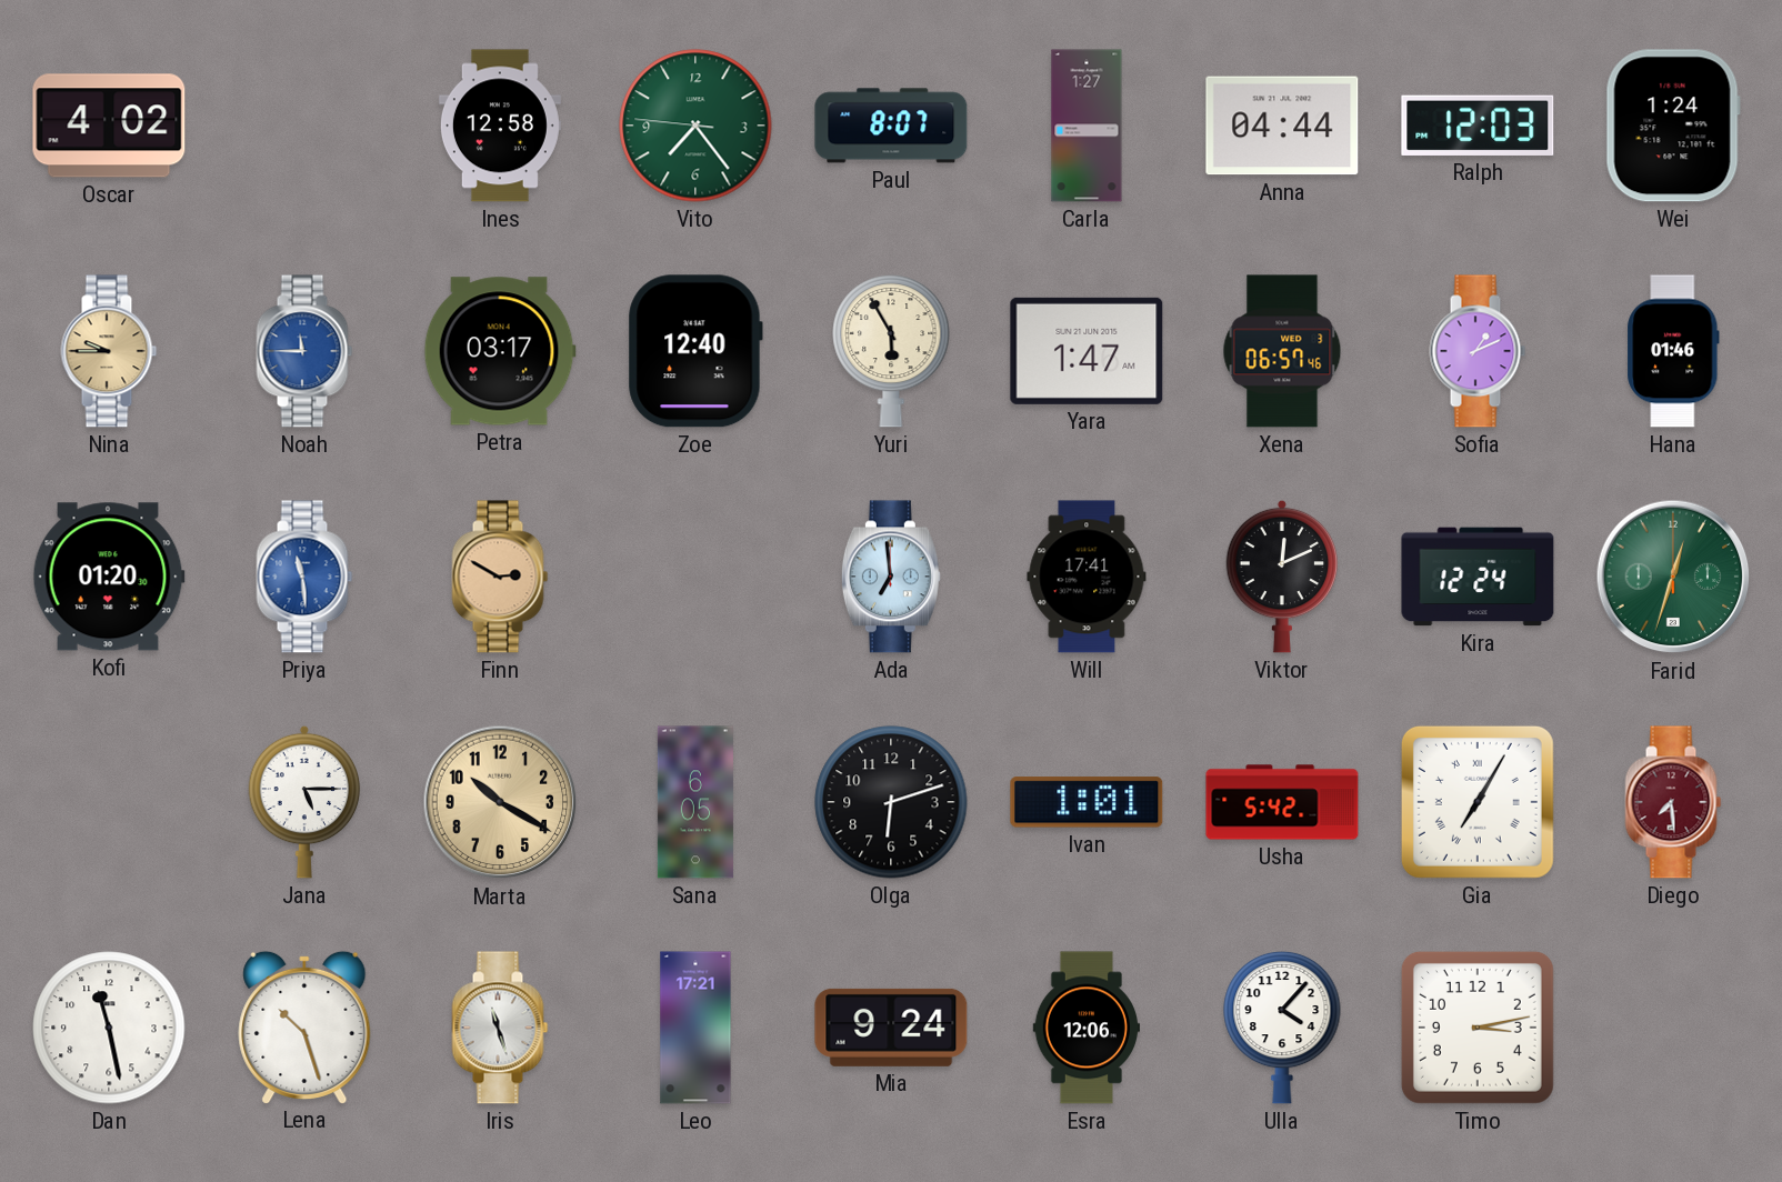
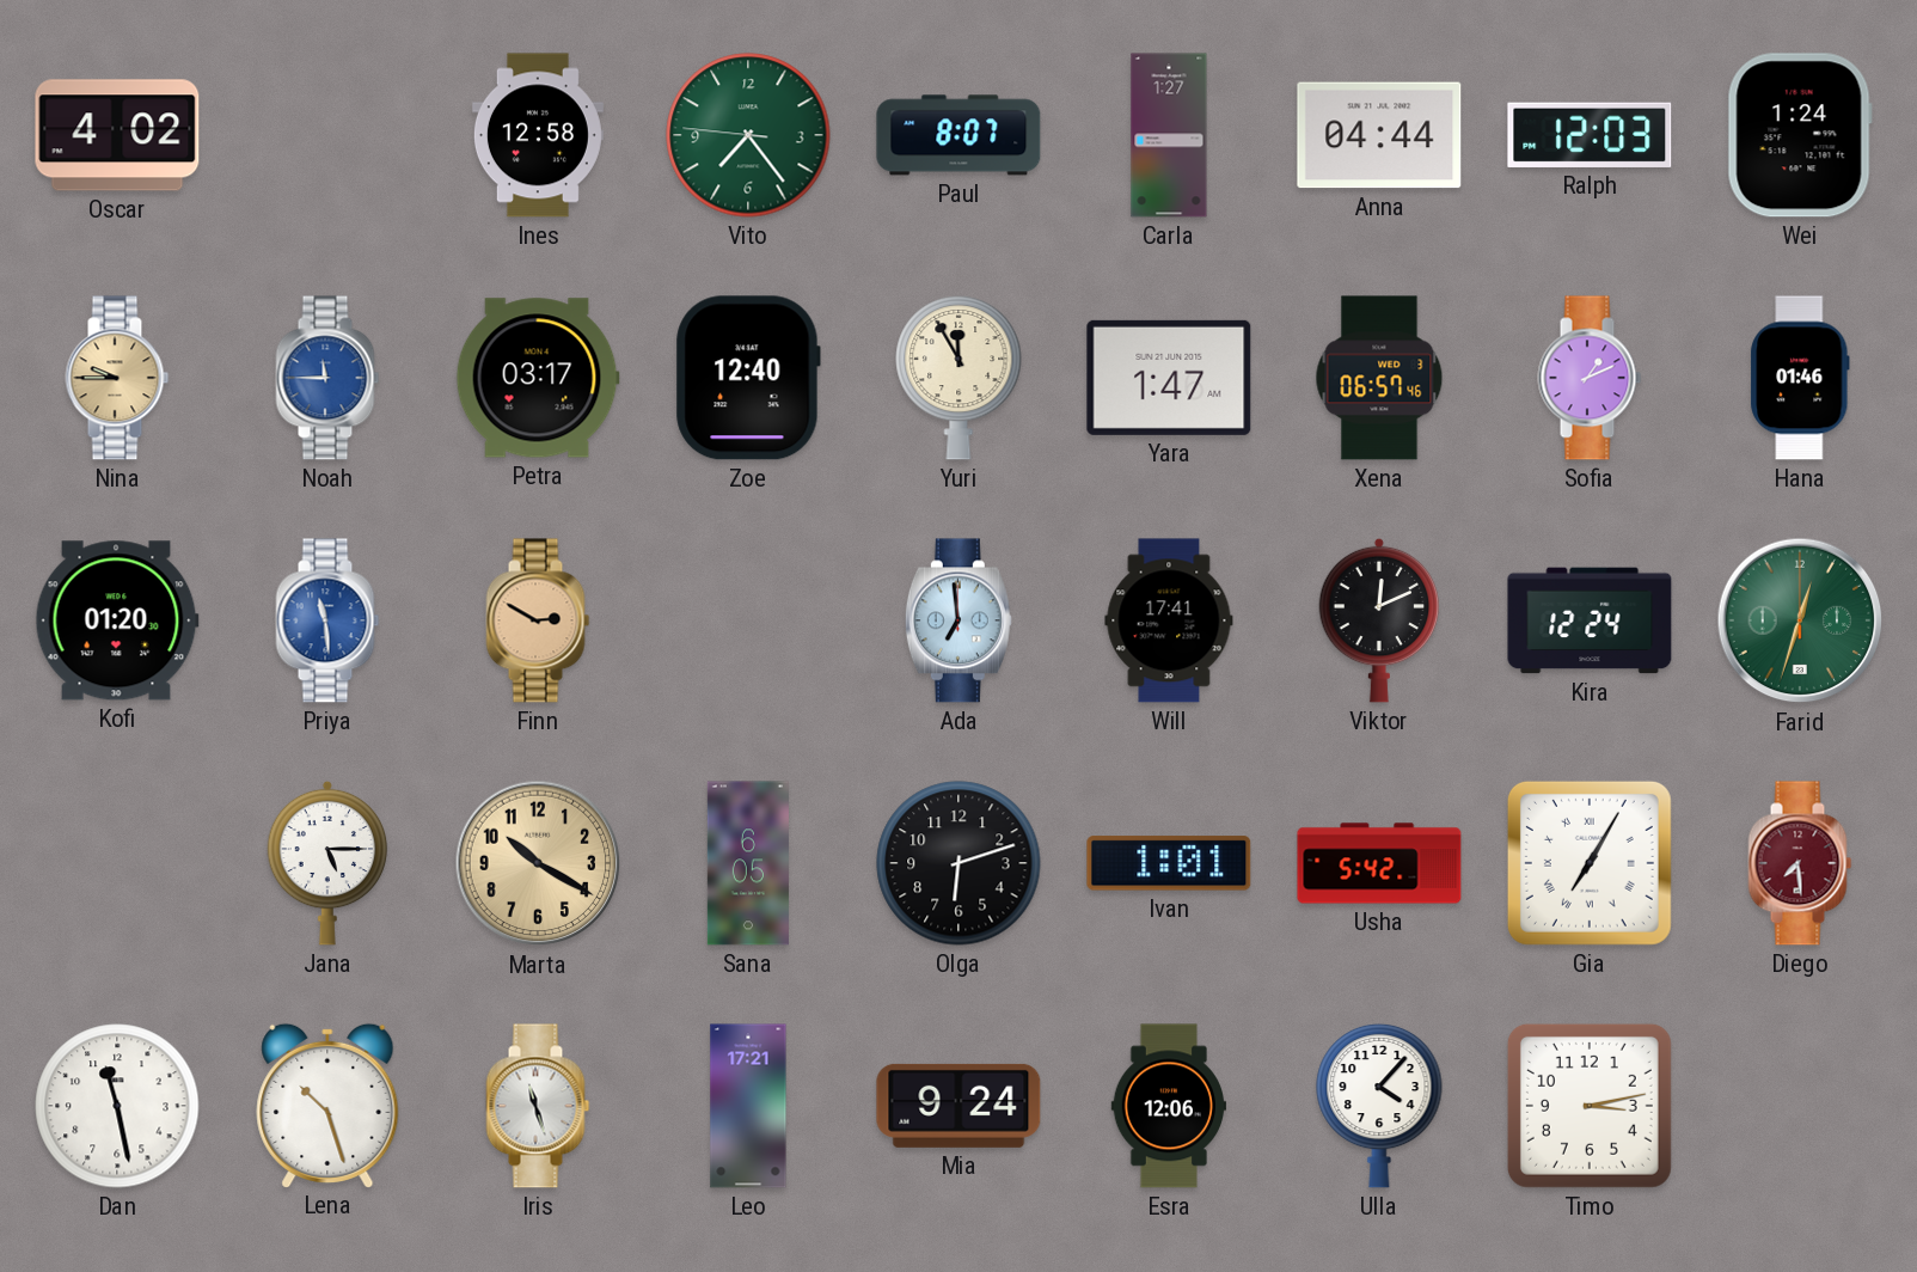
Yuri: 5:55 -> 11:55 (959, 378)
